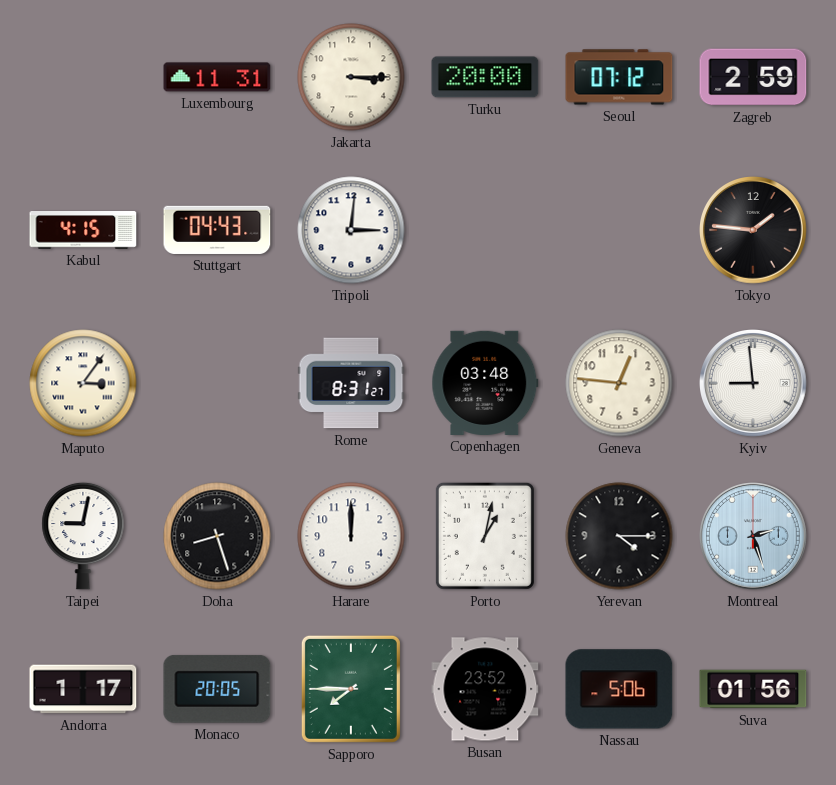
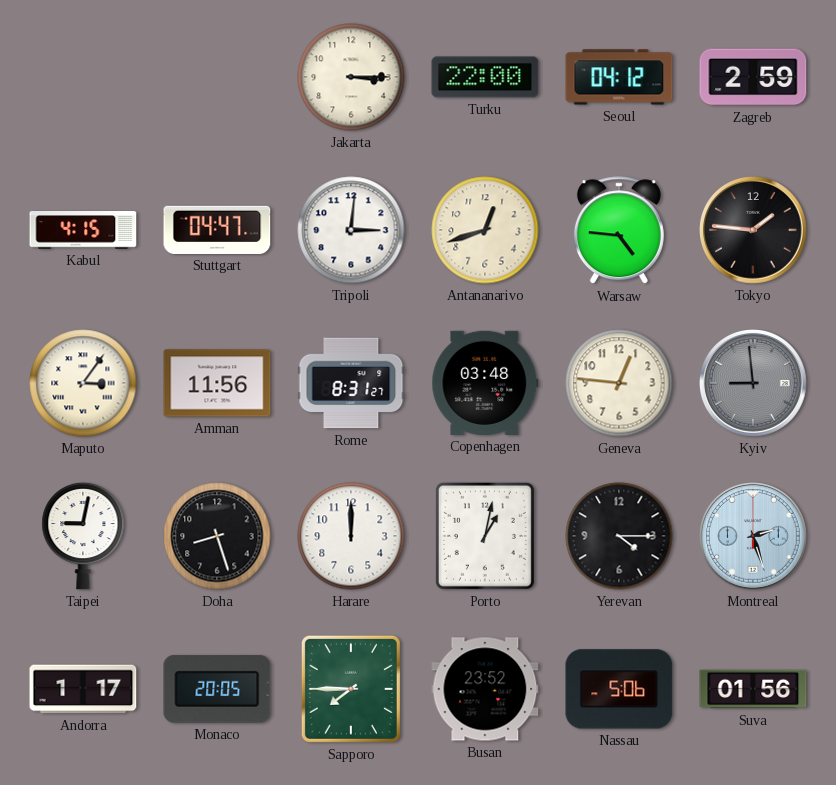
Luxembourg: 11:31 -> none (217, 77)
Turku: 20:00 -> 22:00 (485, 77)
Seoul: 07:12 -> 04:12 (619, 77)
Stuttgart: 04:43 -> 04:47 (217, 230)
Antananarivo: none -> 12:42 (485, 230)
Warsaw: none -> 4:46 (619, 231)
Amman: none -> 11:56 (217, 383)
Kyiv dial: white -> grey (754, 384)
